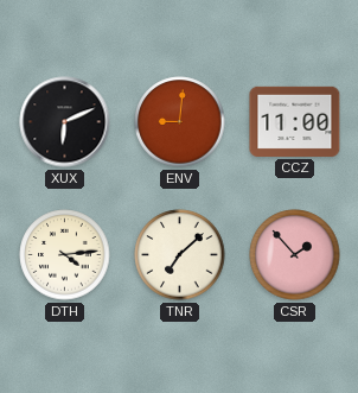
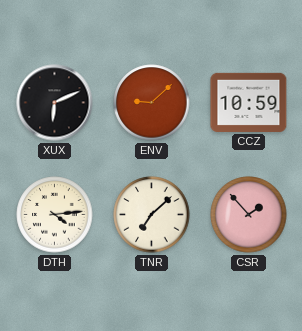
ENV: 9:01 -> 9:08 (152, 103)
CCZ: 11:00 -> 10:59 (249, 102)
